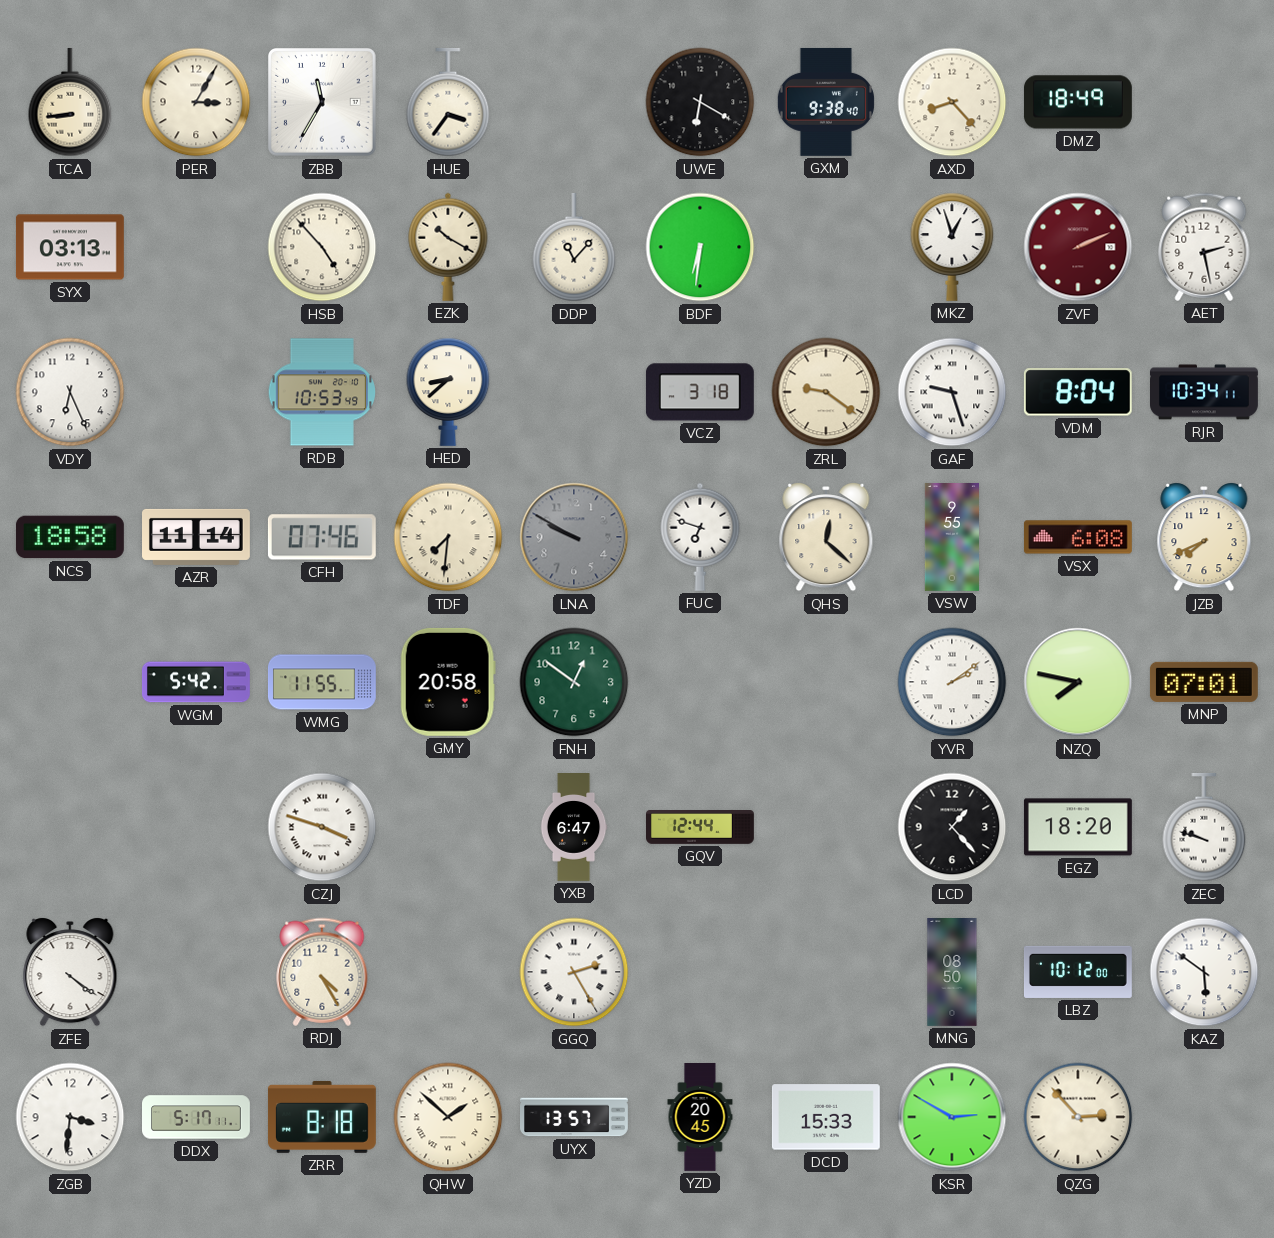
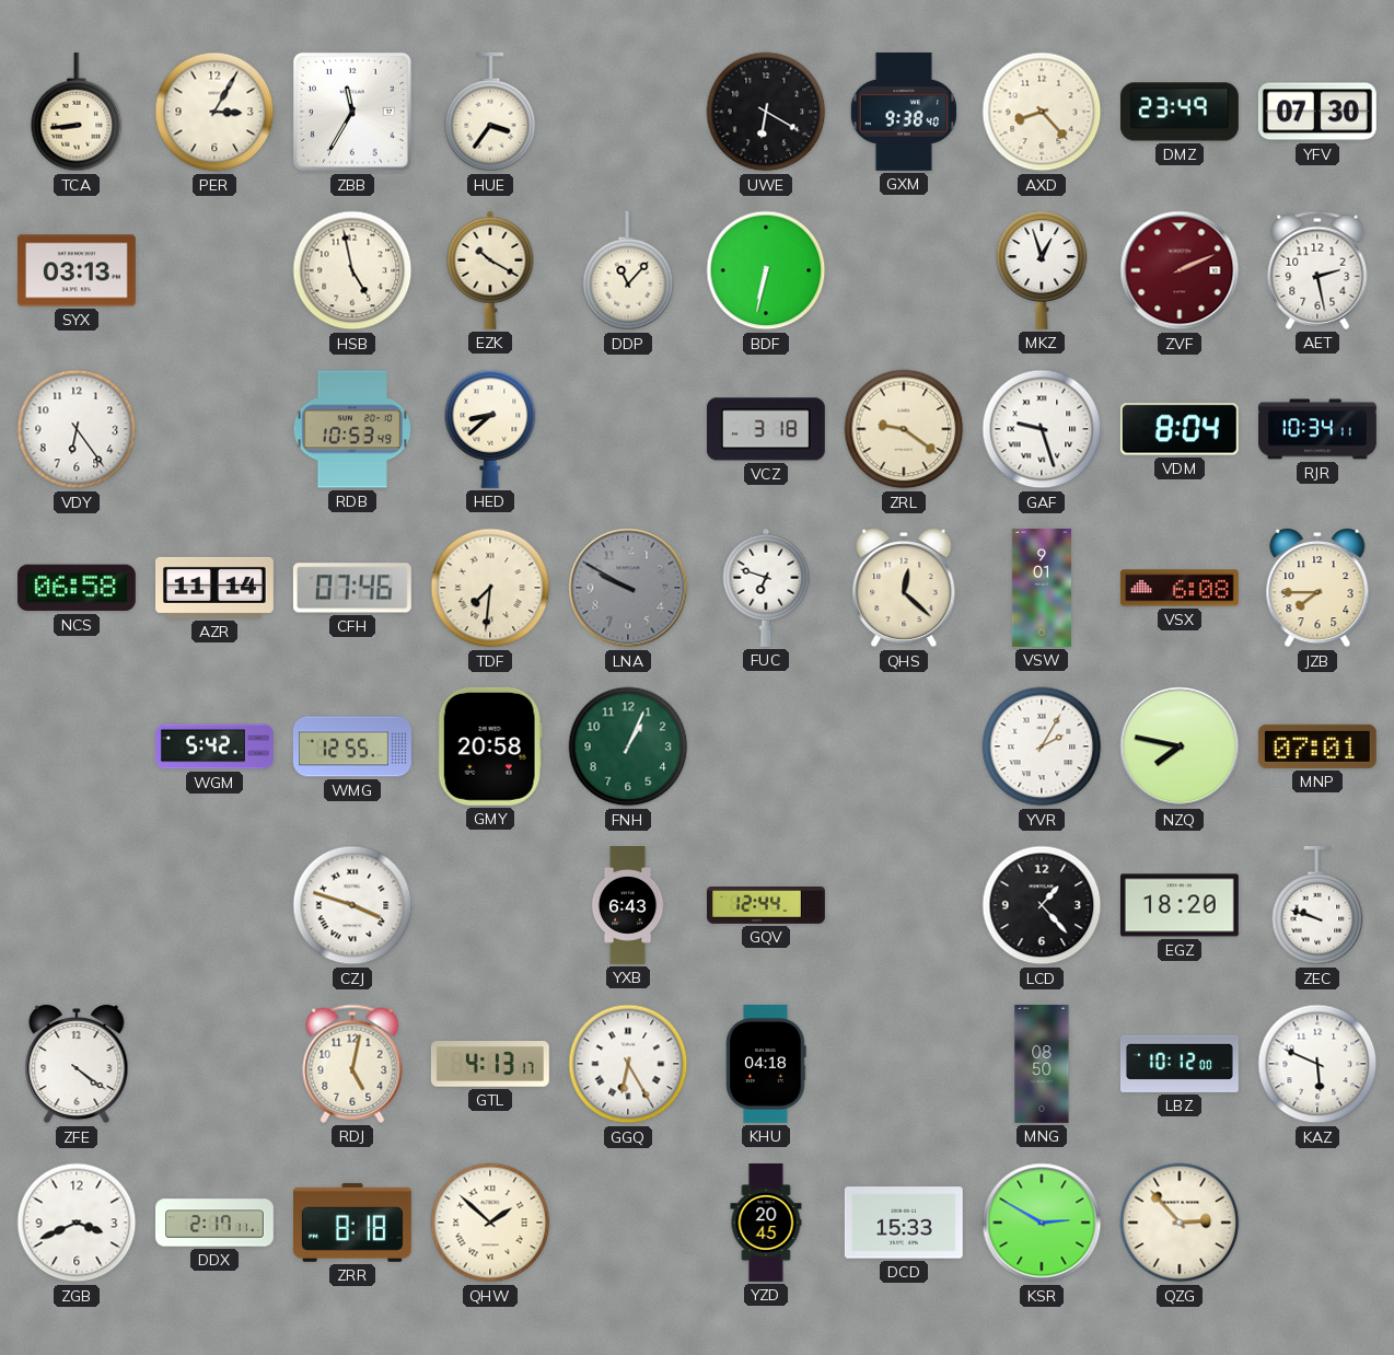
DMZ: 18:49 -> 23:49 (1180, 112)
YFV: none -> 07:30 (1317, 112)
HSB: 4:53 -> 4:58 (352, 270)
BDF: 6:31 -> 6:32 (766, 270)
VDY: 6:26 -> 6:24 (77, 429)
NCS: 18:58 -> 06:58 (77, 588)
VSW: 9:55 -> 9:01 (1042, 589)
JZB: 7:41 -> 7:45 (1317, 589)
WMG: 11:55 -> 12:55 (352, 746)
FNH: 12:51 -> 1:04 (628, 746)
YVR: 2:09 -> 2:05 (1042, 746)
YXB: 6:47 -> 6:43 (628, 906)
RDJ: 4:25 -> 5:02 (352, 1064)
GTL: none -> 4:13 (490, 1065)
GGQ: 2:25 -> 6:25 (628, 1064)
KHU: none -> 04:18 (766, 1064)
KAZ: 5:51 -> 5:49 (1317, 1064)
ZGB: 3:31 -> 3:41 (77, 1223)
DDX: 5:17 -> 2:17 (216, 1223)
UYX: 13:57 -> none (575, 1117)
